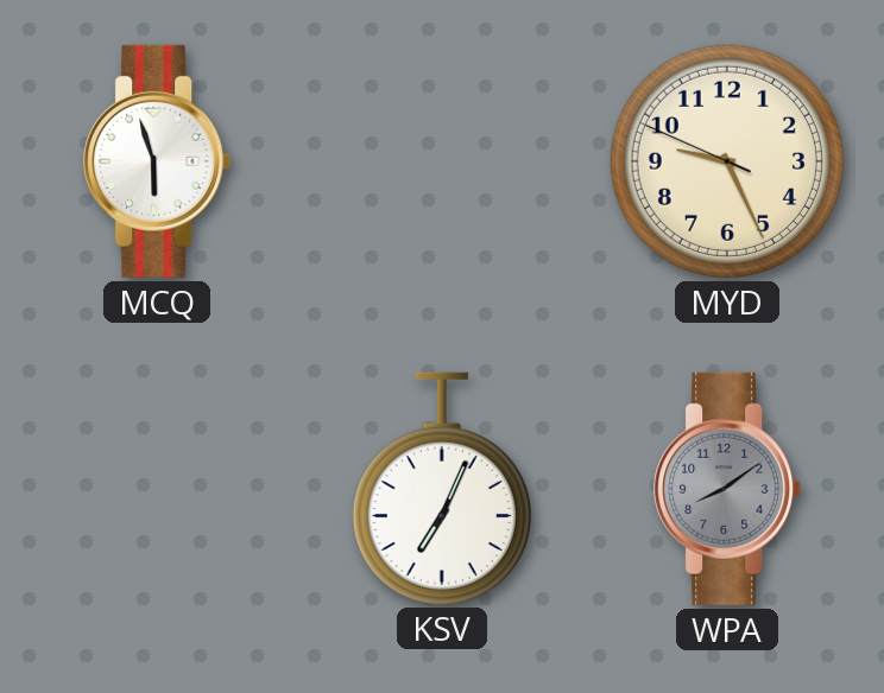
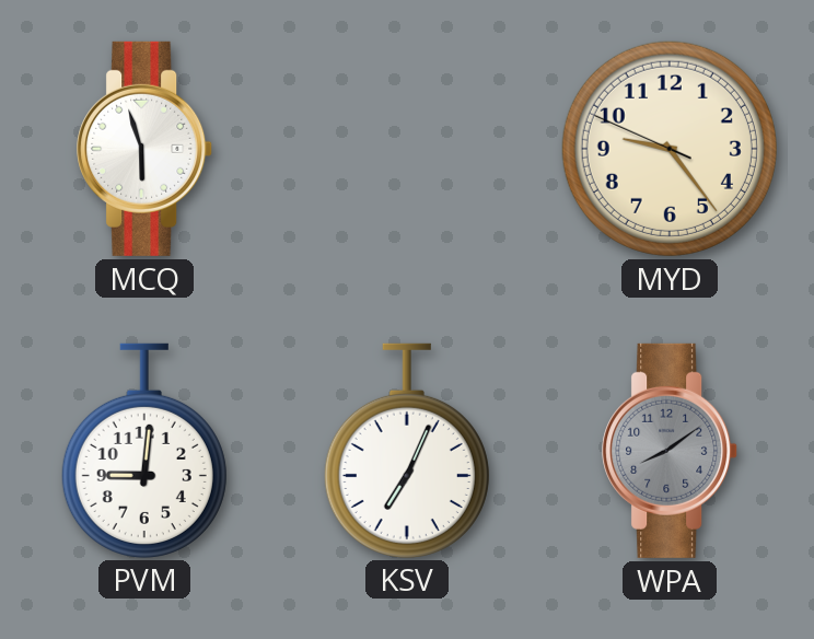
MYD: 9:25 -> 9:23 (670, 149)
PVM: none -> 9:01 (144, 450)
